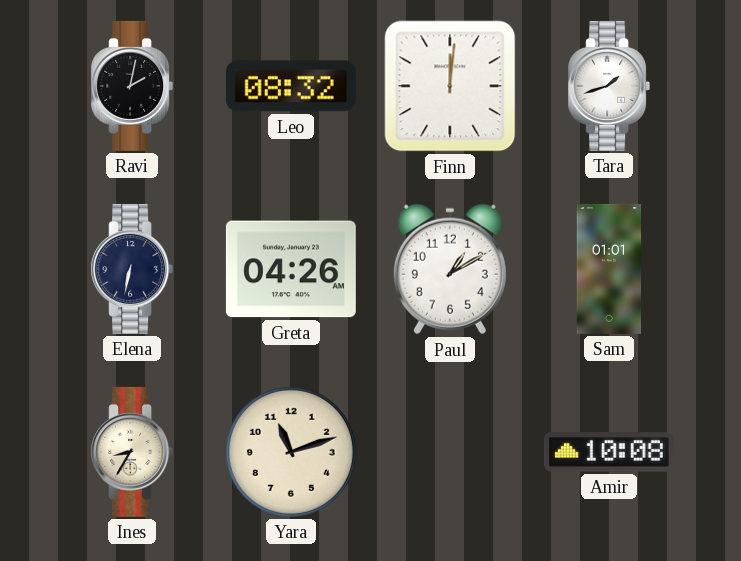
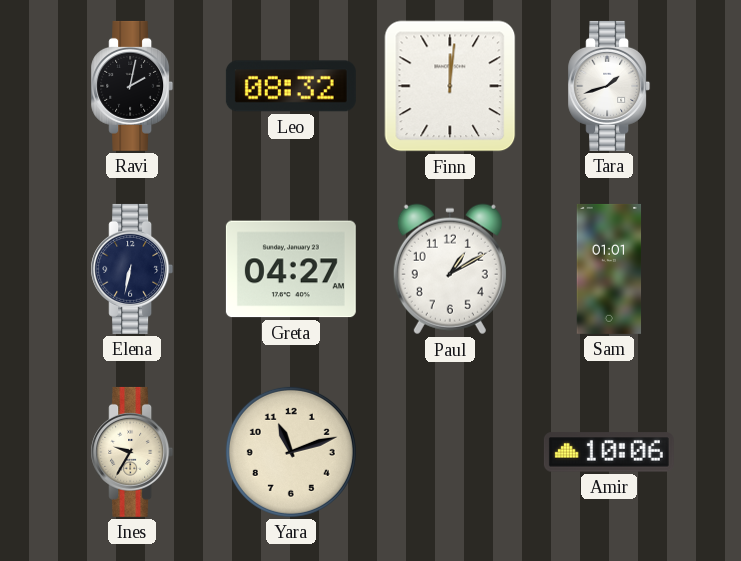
Greta: 04:26 -> 04:27 (291, 269)
Ines: 8:35 -> 9:35 (132, 452)
Amir: 10:08 -> 10:06 (609, 452)
